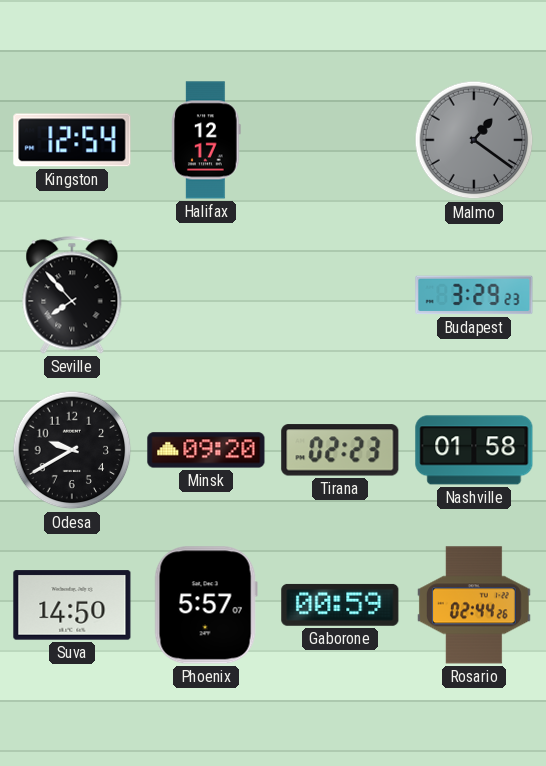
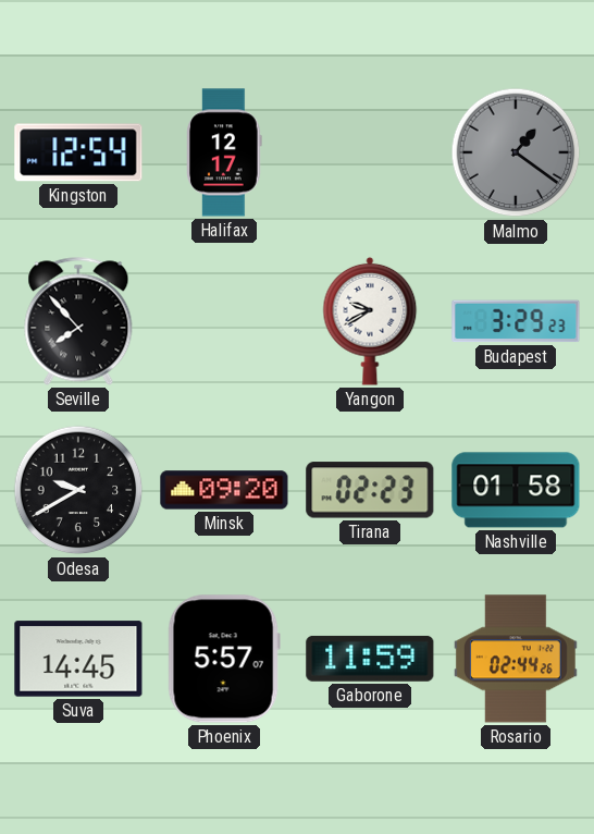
Yangon: none -> 9:40 (370, 321)
Suva: 14:50 -> 14:45 (78, 659)
Gaborone: 00:59 -> 11:59 (370, 659)
